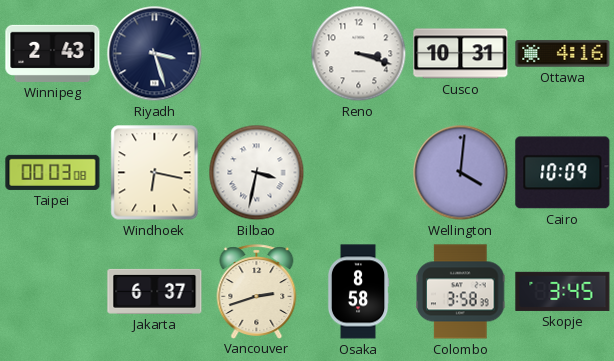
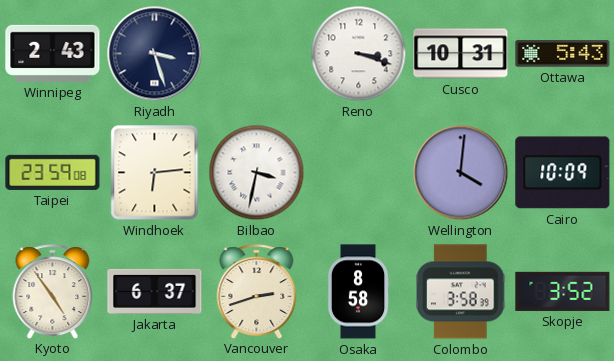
Ottawa: 4:16 -> 5:43 (563, 54)
Taipei: 00:03 -> 23:59 (53, 172)
Windhoek: 6:17 -> 6:14 (155, 173)
Kyoto: none -> 4:54 (53, 291)
Skopje: 3:45 -> 3:52 (563, 291)
